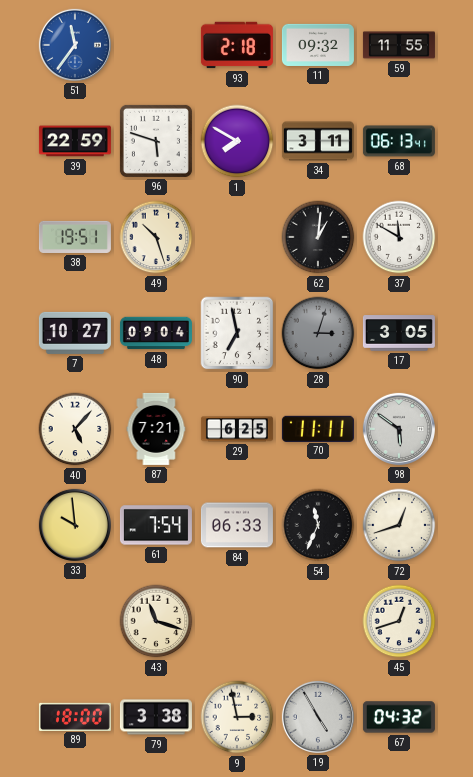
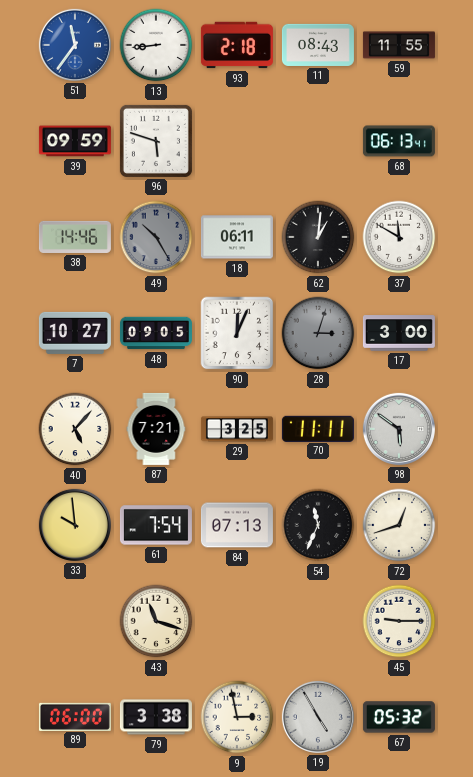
13: none -> 8:44 (156, 45)
11: 09:32 -> 08:43 (318, 45)
39: 22:59 -> 09:59 (75, 141)
1: 7:50 -> none (237, 141)
34: 3:11 -> none (318, 141)
38: 19:51 -> 14:46 (75, 237)
49: 10:27 -> 10:25 (156, 237)
49 dial: cream -> grey (156, 237)
18: none -> 06:11 (237, 237)
48: 09:04 -> 09:05 (156, 333)
90: 6:58 -> 12:04 (237, 333)
17: 3:05 -> 3:00 (399, 333)
29: 6:25 -> 3:25 (237, 429)
84: 06:33 -> 07:13 (237, 525)
45: 12:42 -> 9:15 (399, 621)
89: 18:00 -> 06:00 (75, 716)
67: 04:32 -> 05:32 (399, 717)
